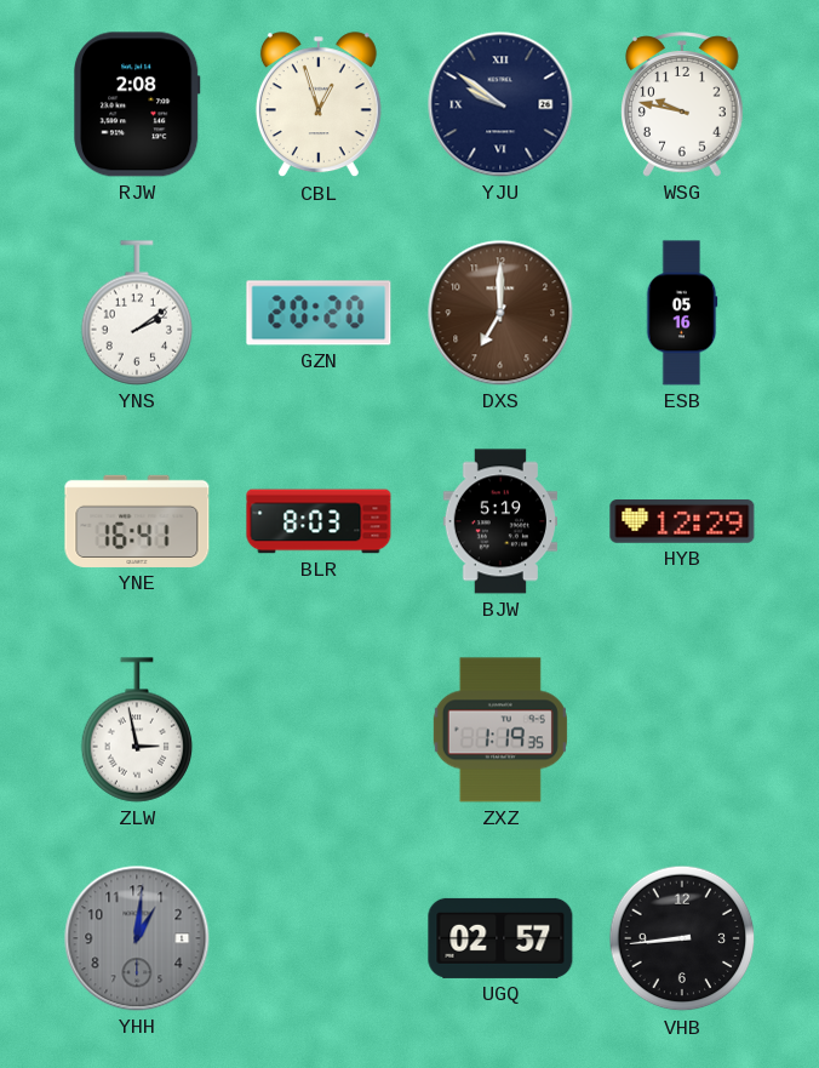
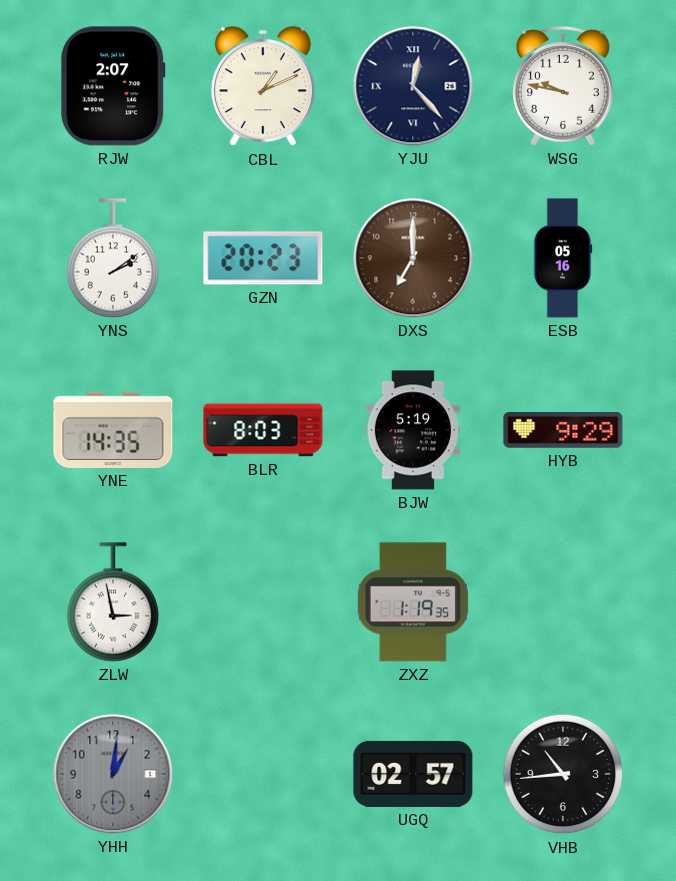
RJW: 2:08 -> 2:07 (114, 86)
CBL: 12:57 -> 1:11 (263, 87)
YJU: 9:51 -> 12:23 (413, 86)
GZN: 20:20 -> 20:23 (263, 258)
YNE: 16:41 -> 14:35 (113, 430)
HYB: 12:29 -> 9:29 (563, 430)
VHB: 8:44 -> 10:44 (563, 774)
